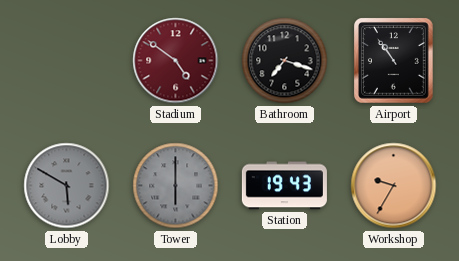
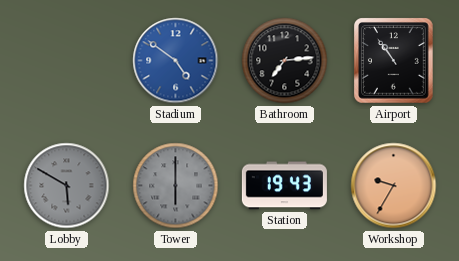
Stadium dial: burgundy -> blue (176, 61)
Bathroom: 7:18 -> 7:14 (285, 61)
